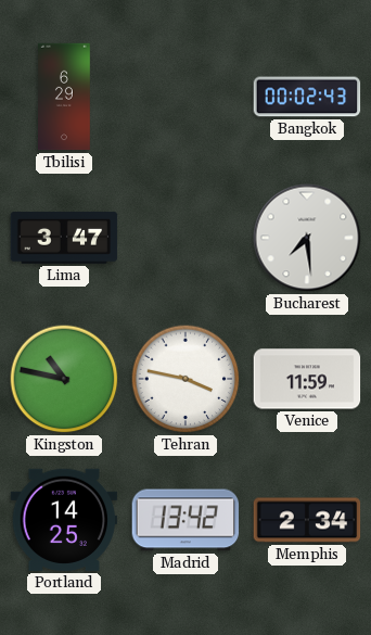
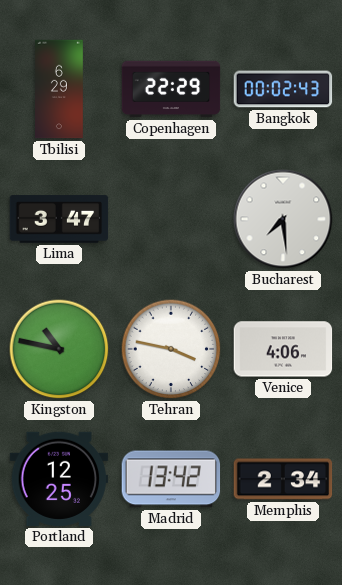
Copenhagen: none -> 22:29 (171, 89)
Venice: 11:59 -> 4:06 (283, 349)
Portland: 14:25 -> 12:25 (59, 479)
